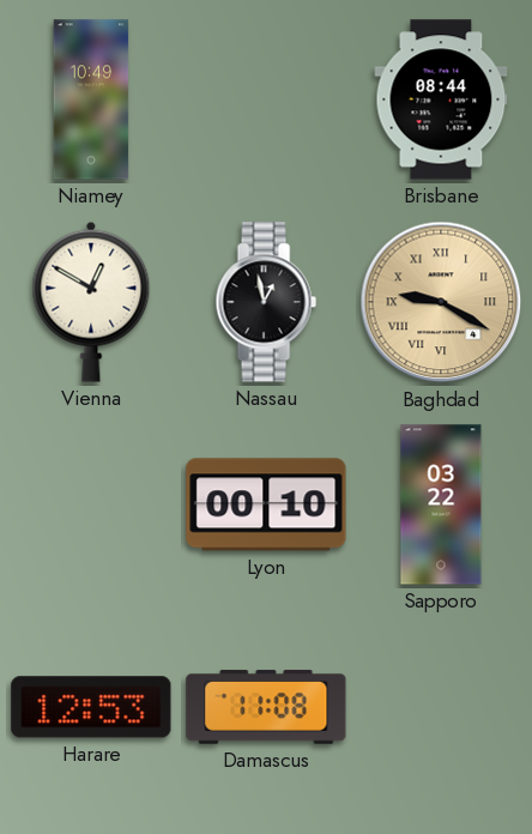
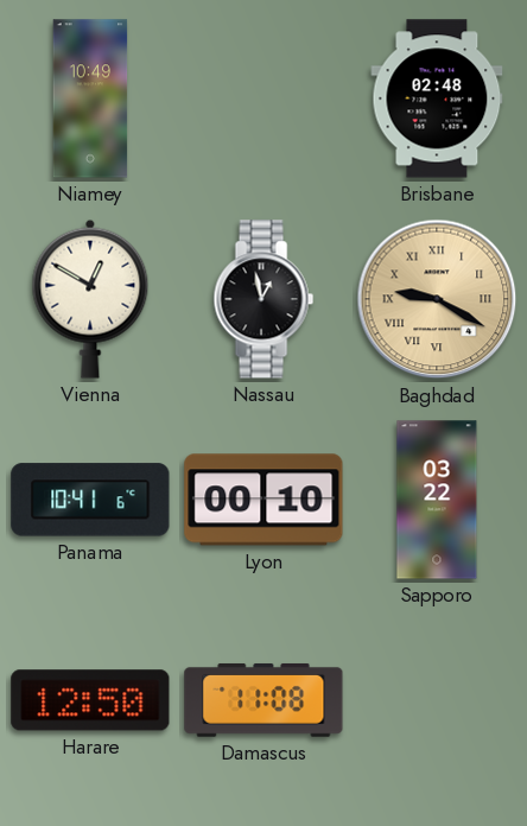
Brisbane: 08:44 -> 02:48 (437, 99)
Panama: none -> 10:41 (90, 500)
Harare: 12:53 -> 12:50 (90, 700)
